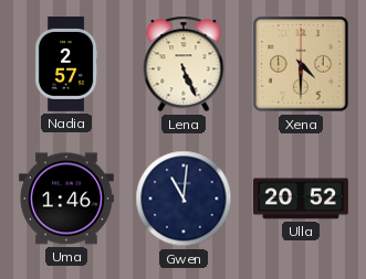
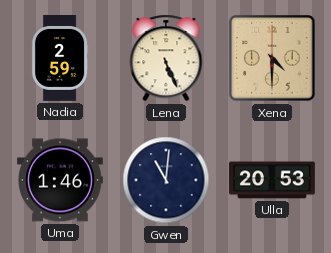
Nadia: 2:57 -> 2:59 (60, 59)
Ulla: 20:52 -> 20:53 (273, 180)
